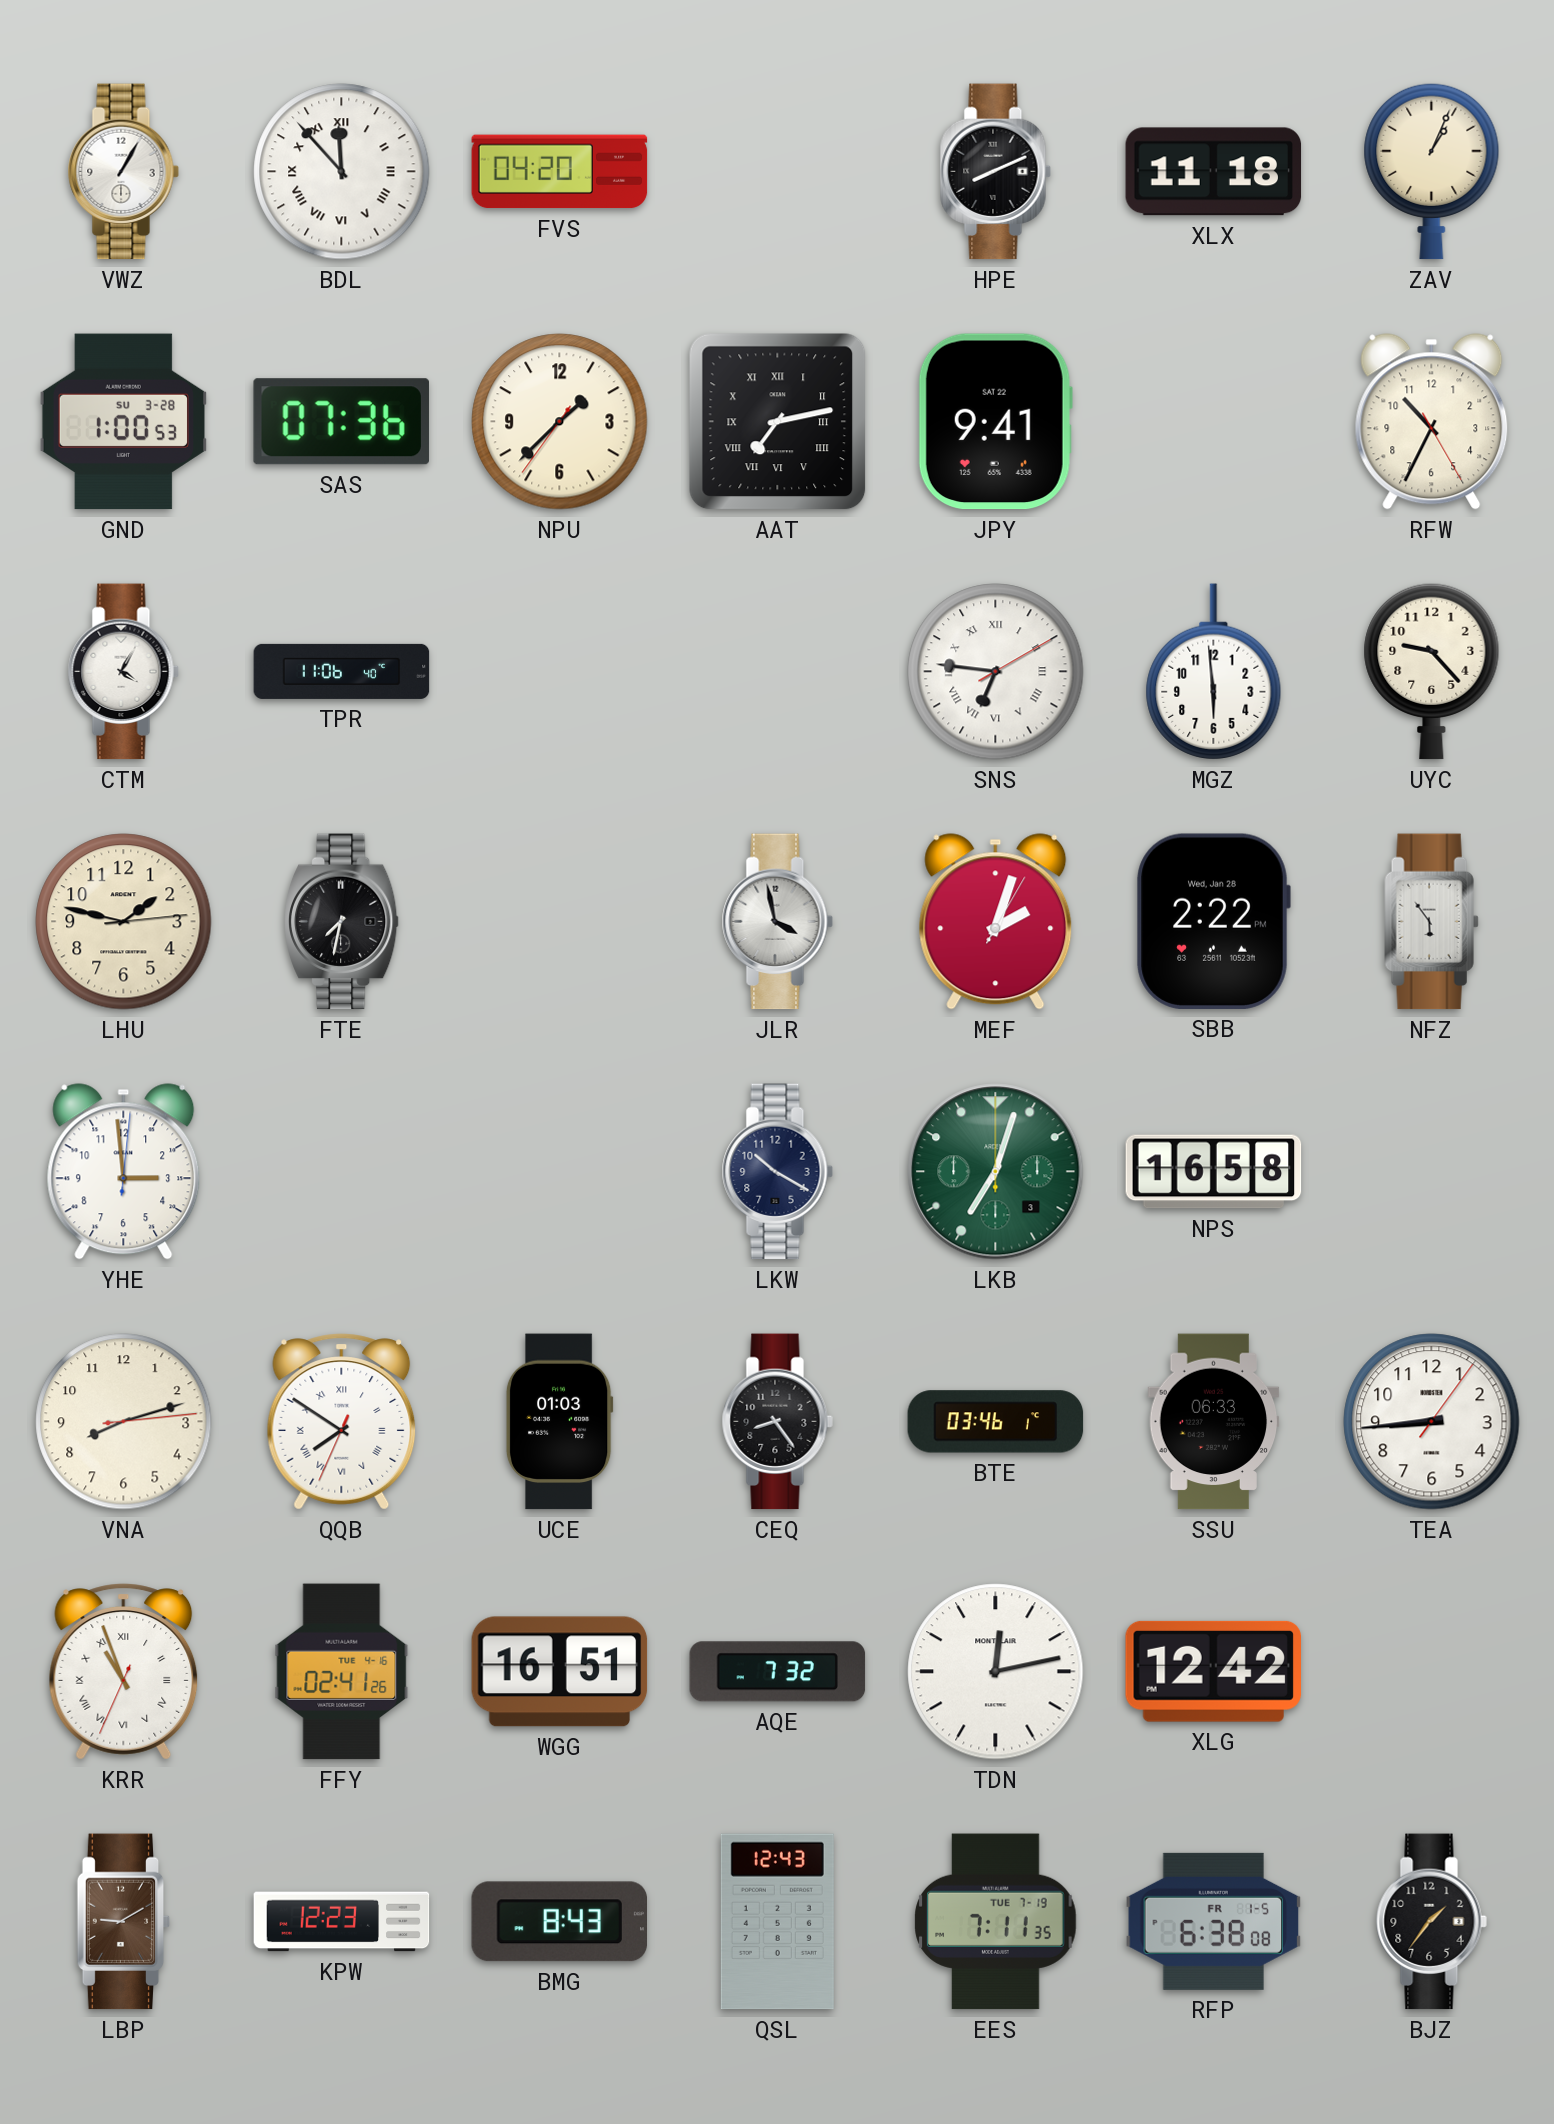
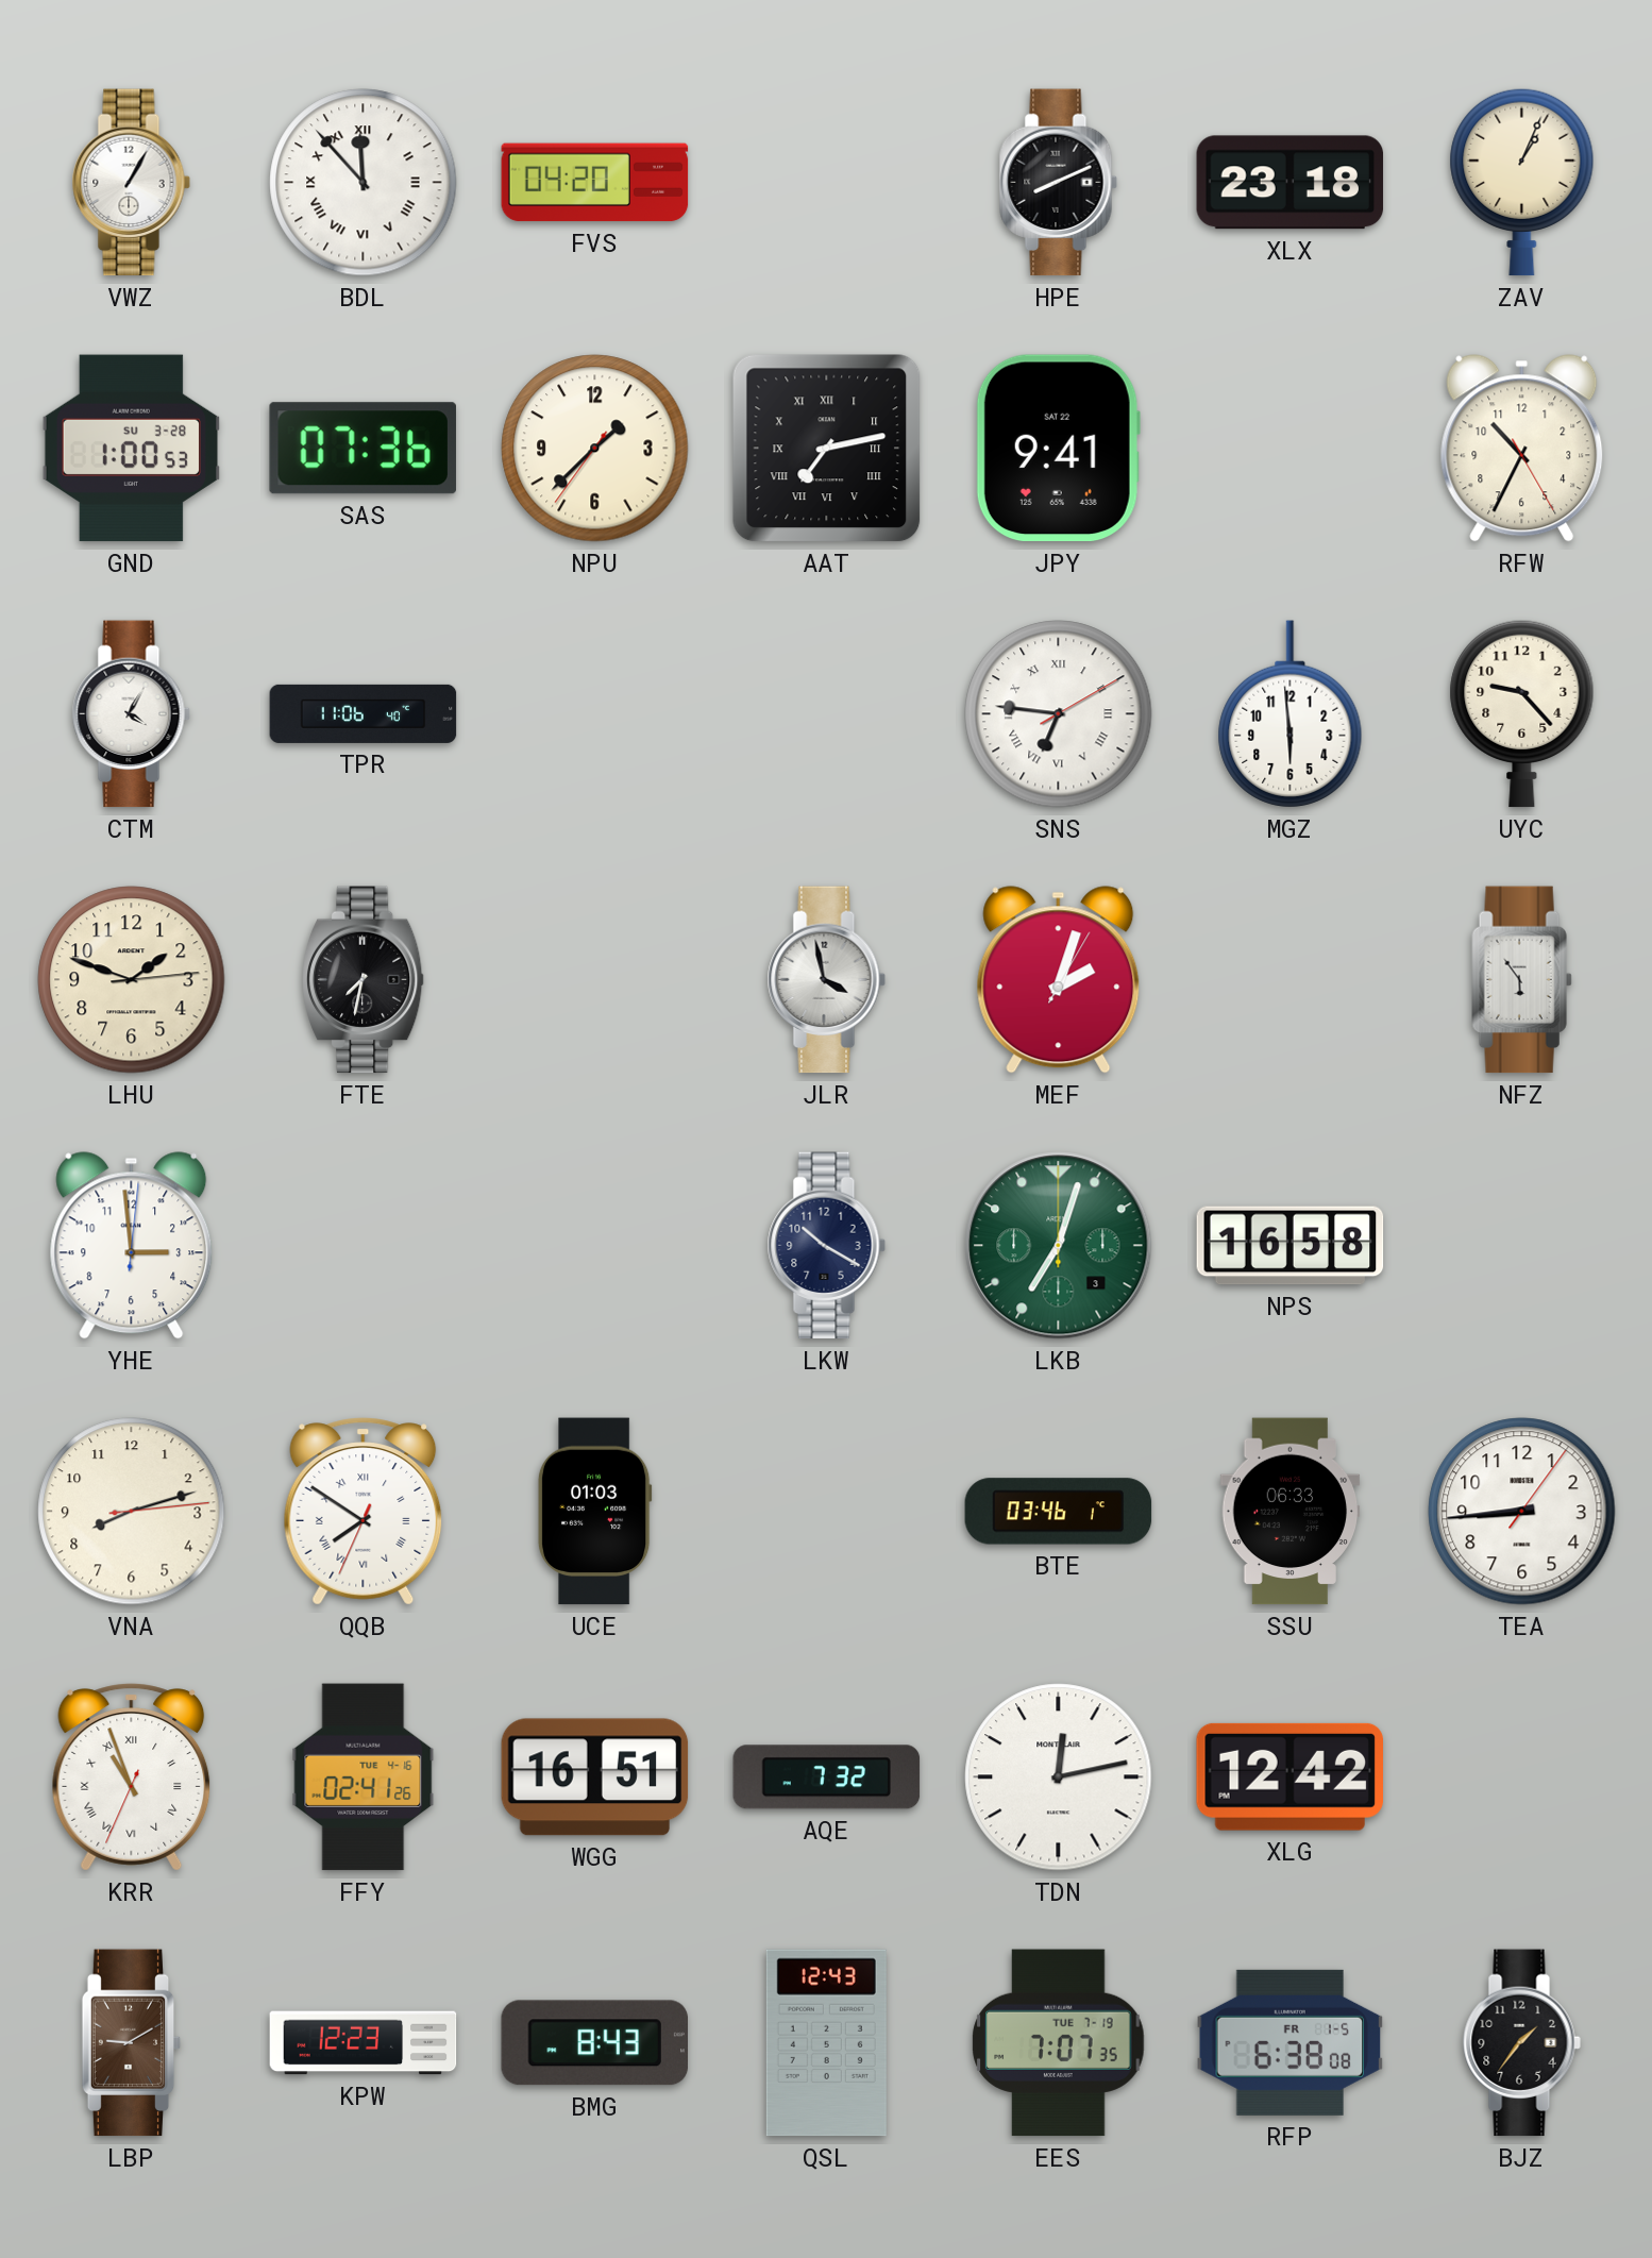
XLX: 11:18 -> 23:18 (1291, 183)
LHU: 1:47 -> 1:48 (132, 980)
SBB: 2:22 -> none (1213, 921)
CEQ: 8:24 -> none (777, 1422)
EES: 7:11 -> 7:07 (1059, 2043)
